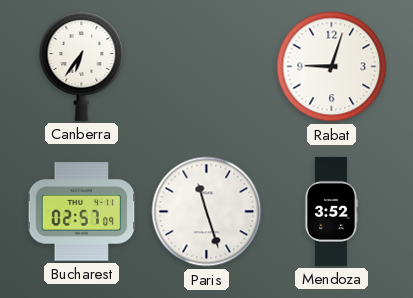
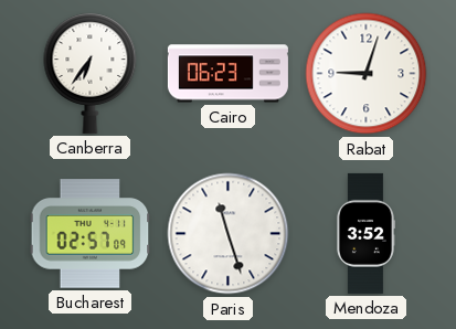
Cairo: none -> 06:23 (227, 74)
